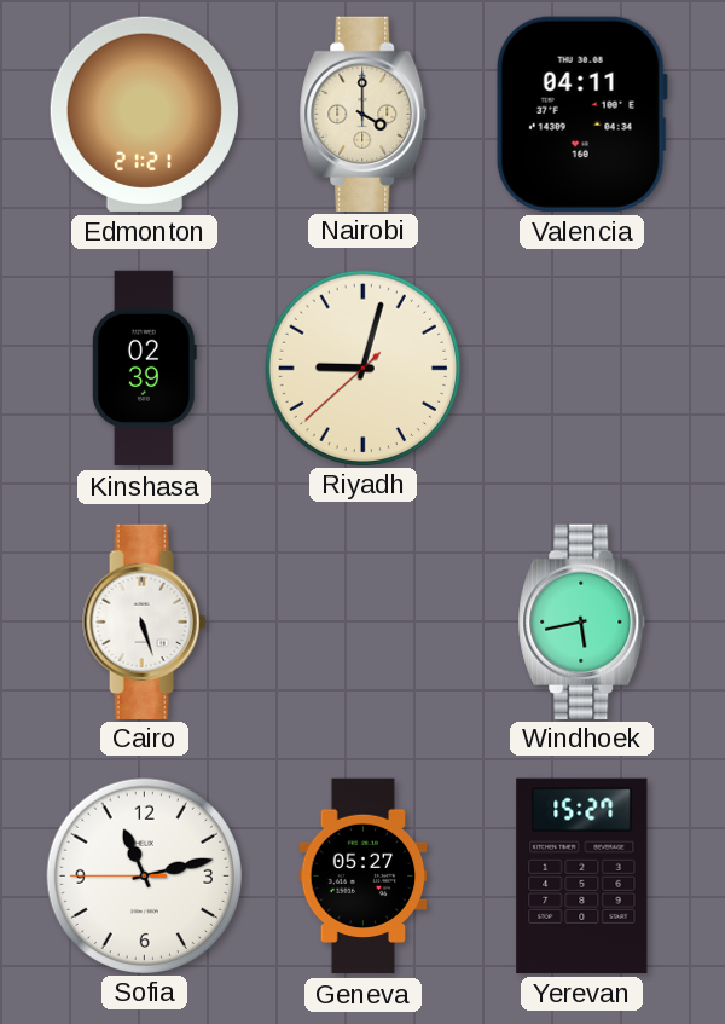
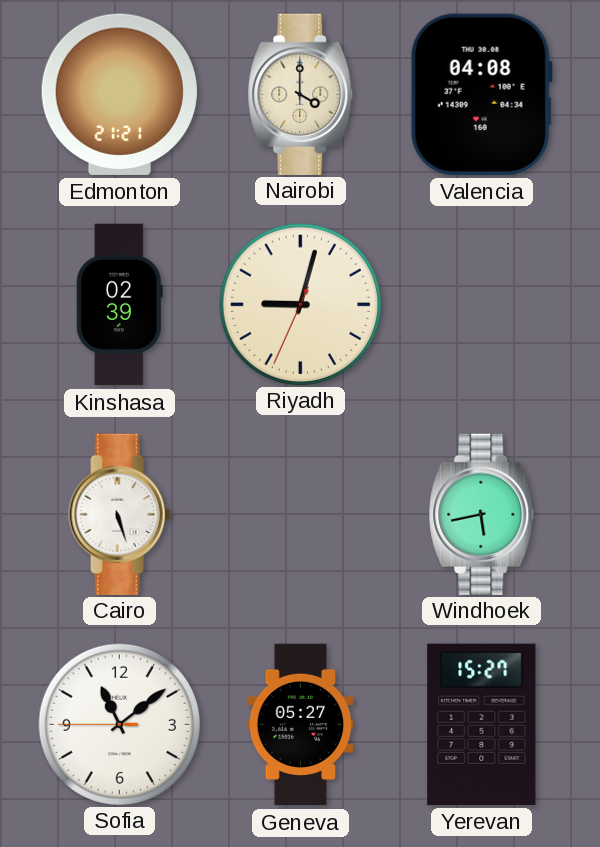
Valencia: 04:11 -> 04:08 (481, 94)
Riyadh: 9:02:38 -> 9:02:34 (300, 304)
Sofia: 11:12 -> 11:08 (119, 724)
